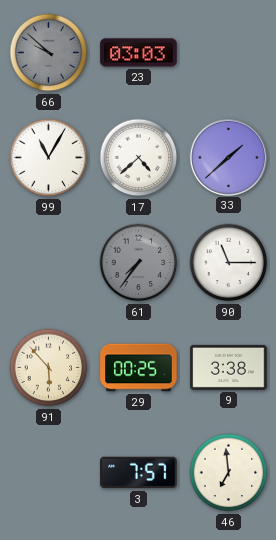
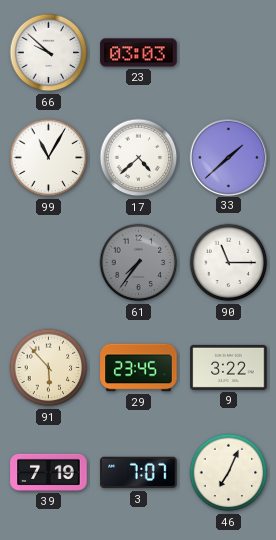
66 dial: grey -> white (49, 53)
29: 00:25 -> 23:45 (139, 368)
9: 3:38 -> 3:22 (229, 367)
39: none -> 7:19 (49, 472)
3: 7:57 -> 7:07 (139, 473)
46: 6:59 -> 7:04 (229, 473)
